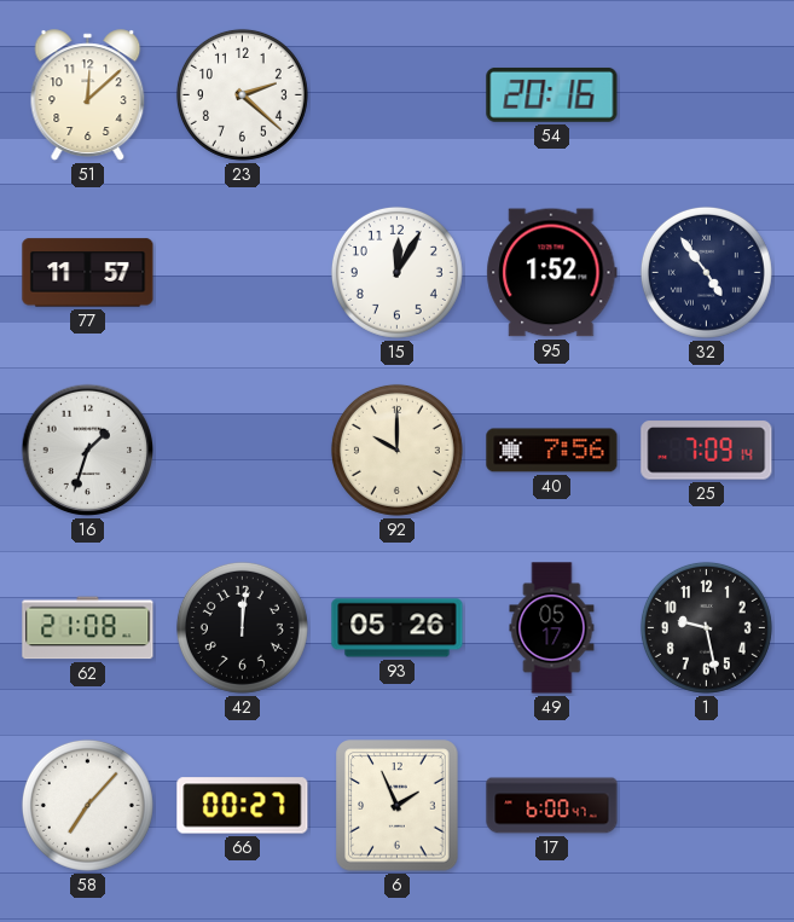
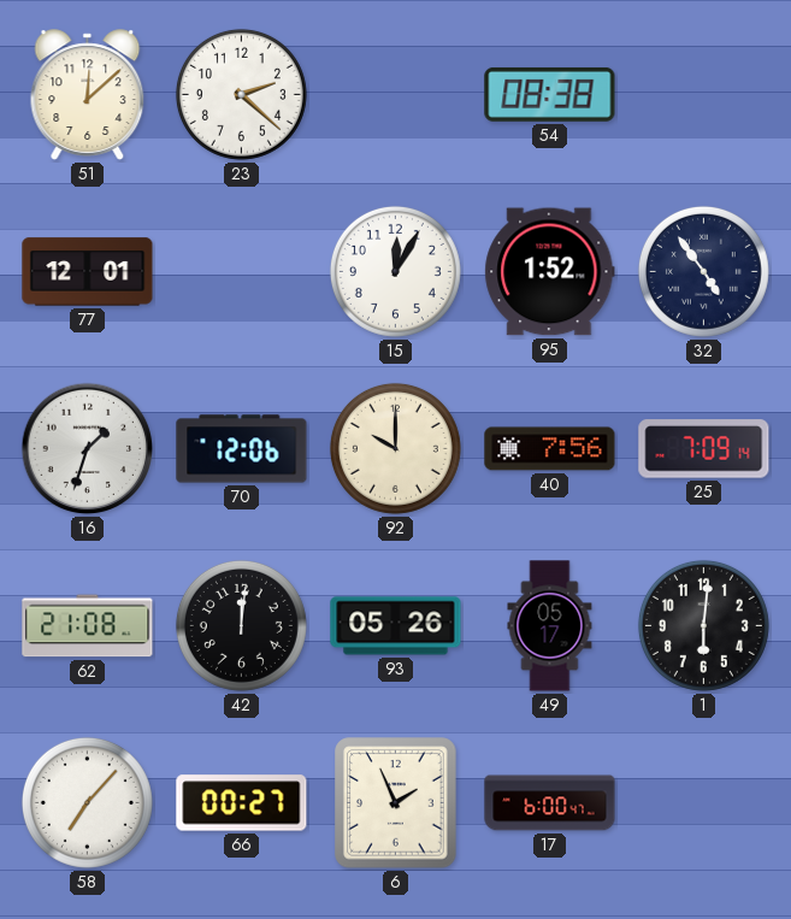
54: 20:16 -> 08:38 (550, 94)
77: 11:57 -> 12:01 (88, 272)
70: none -> 12:06 (242, 449)
1: 9:28 -> 6:01 (703, 625)
